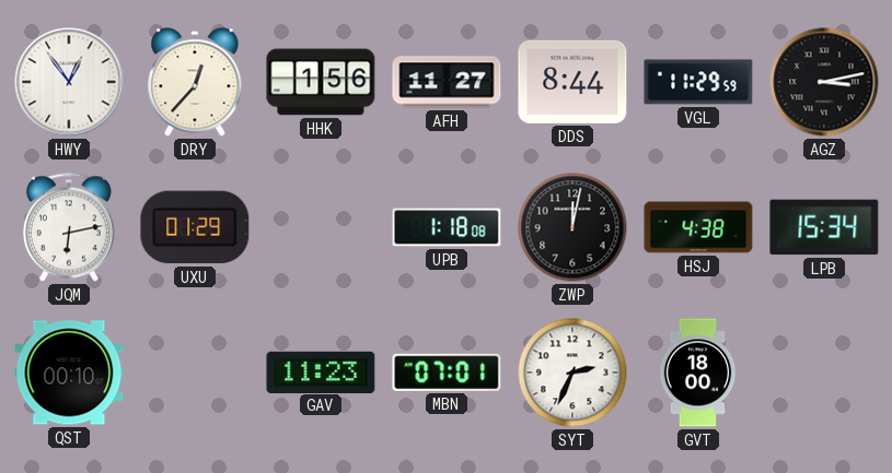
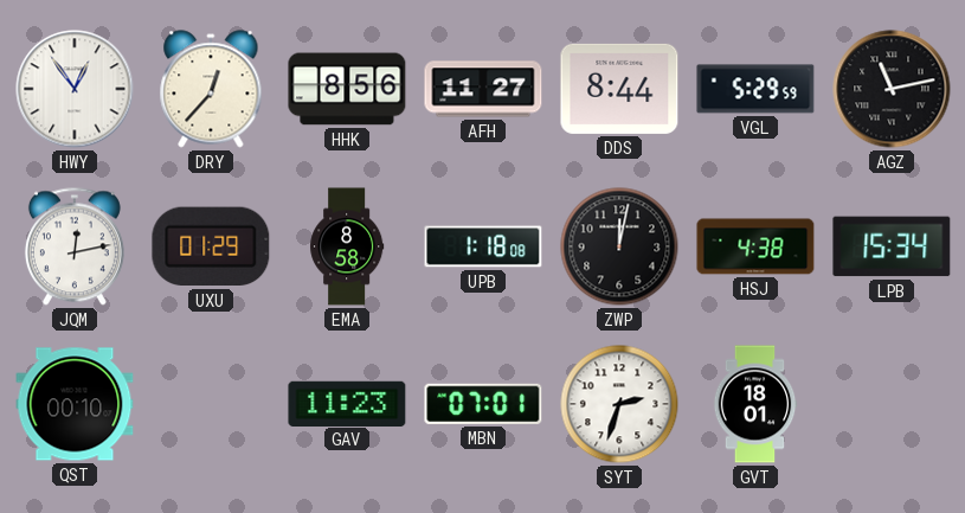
HHK: 1:56 -> 8:56 (347, 89)
VGL: 11:29 -> 5:29 (755, 89)
AGZ: 3:13 -> 11:13 (892, 89)
JQM: 6:13 -> 12:13 (75, 246)
EMA: none -> 8:58 (347, 246)
SYT: 2:34 -> 2:33 (619, 404)
GVT: 18:00 -> 18:01 (755, 404)
